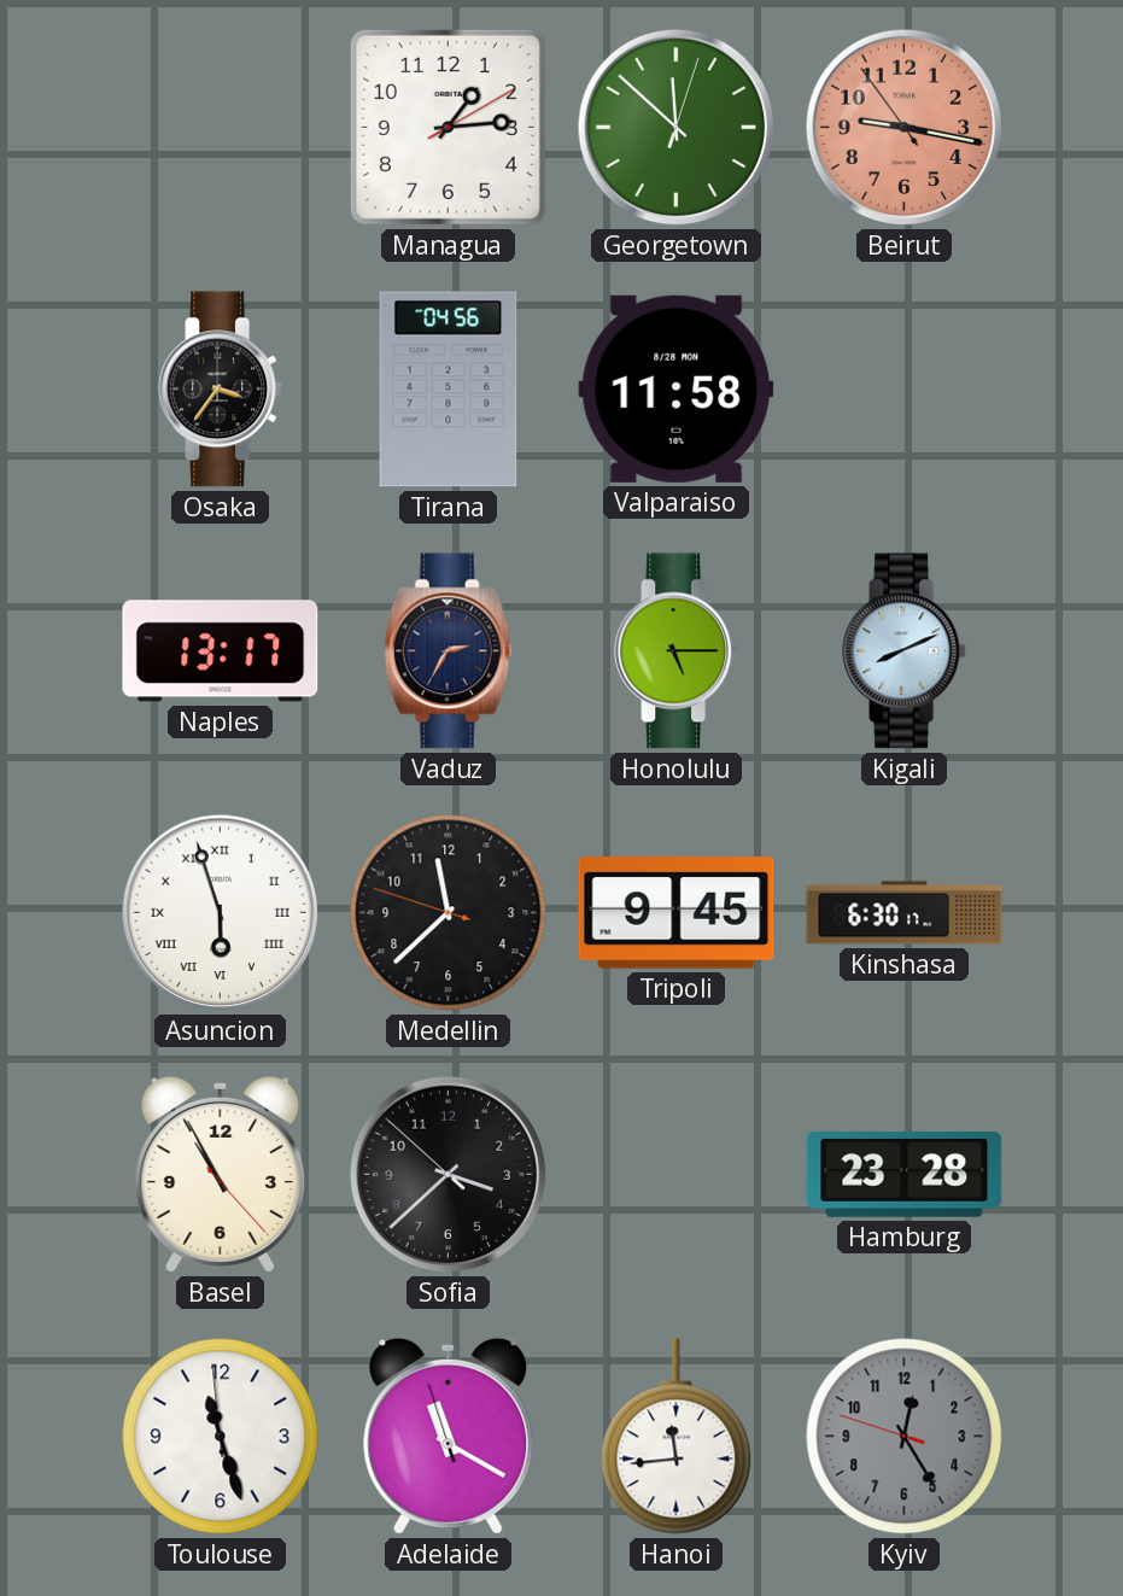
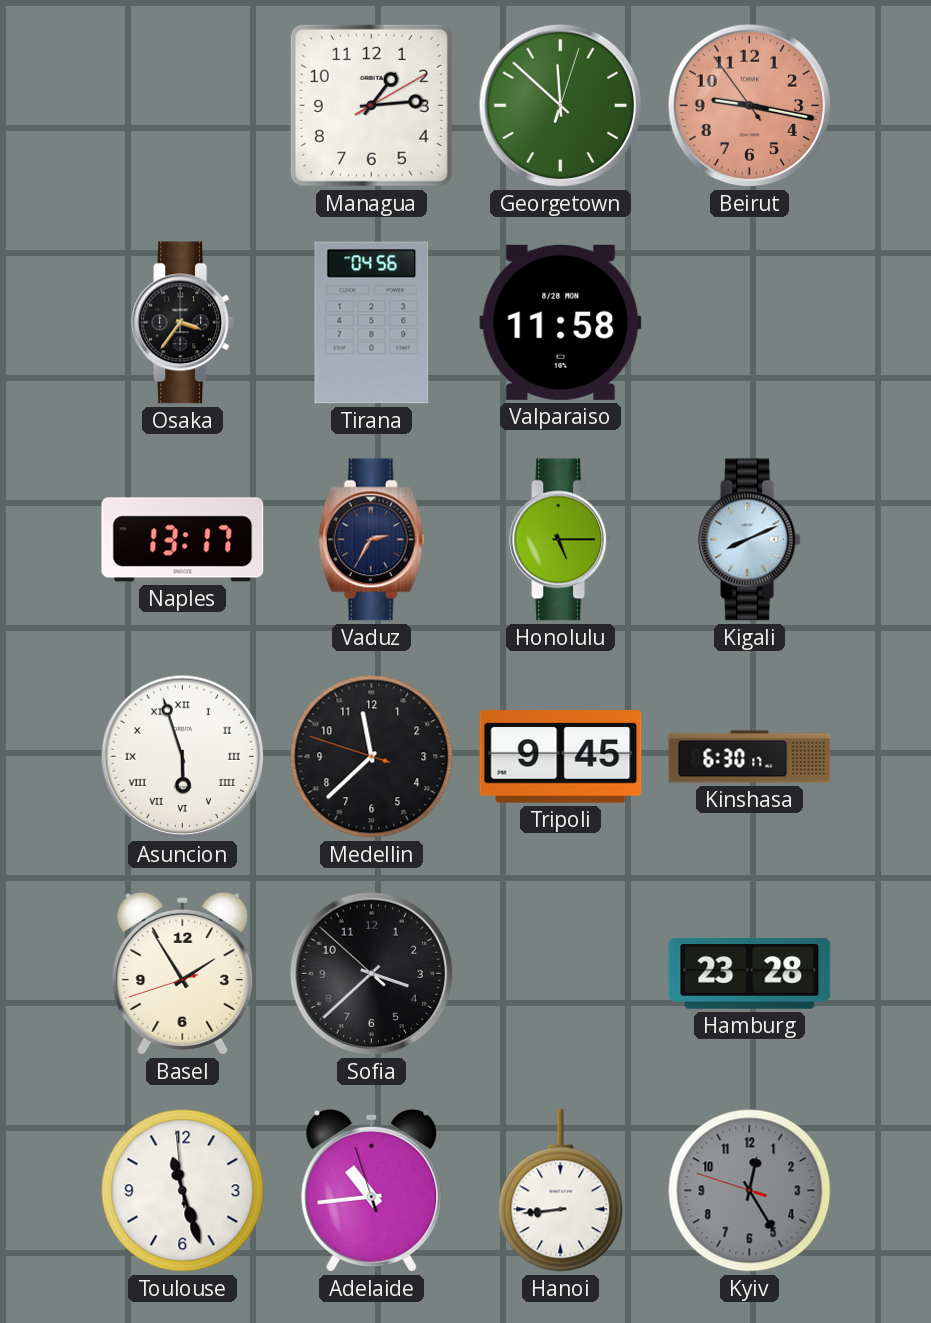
Basel: 10:55 -> 1:54 (183, 973)
Adelaide: 11:19 -> 10:43 (372, 1190)
Hanoi: 11:44 -> 8:44 (561, 1191)
